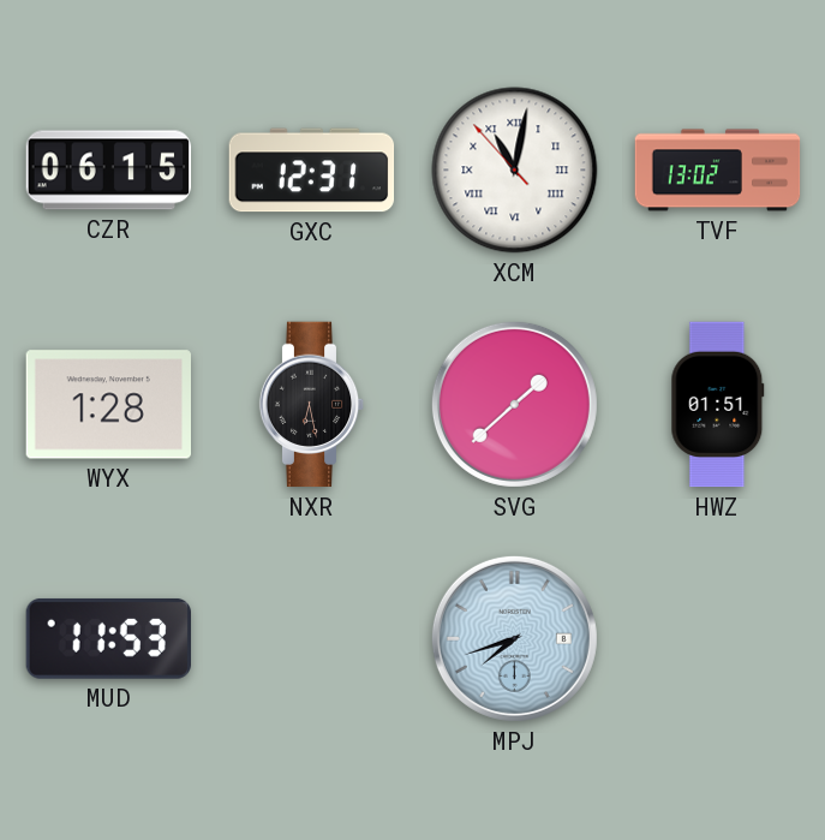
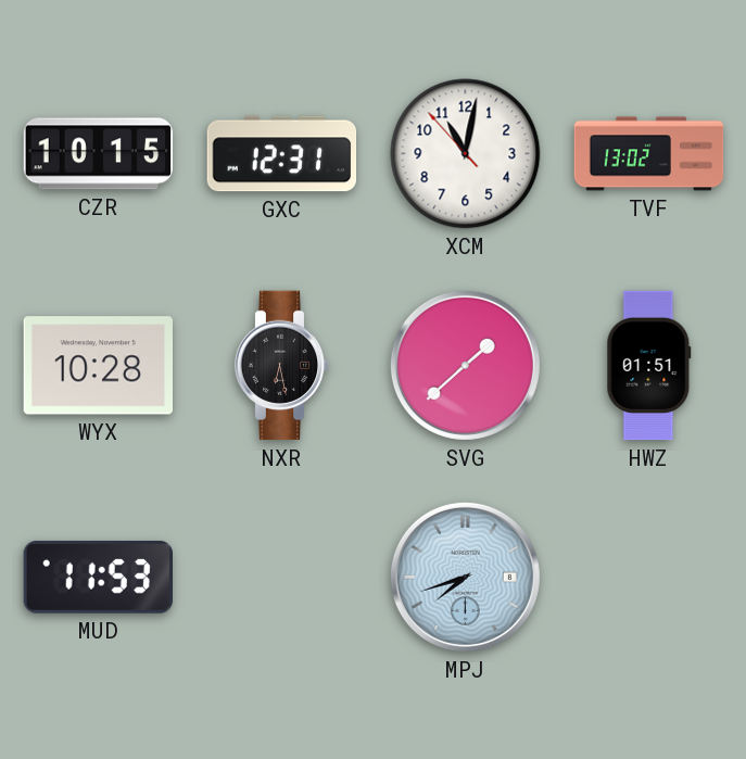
CZR: 06:15 -> 10:15 (99, 154)
XCM numerals: Roman -> Arabic (466, 154)
WYX: 1:28 -> 10:28 (98, 366)
